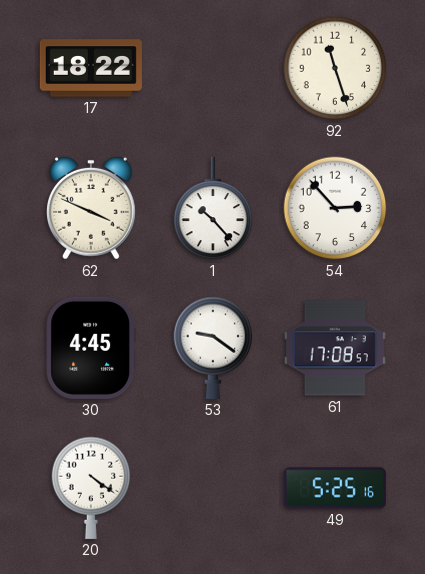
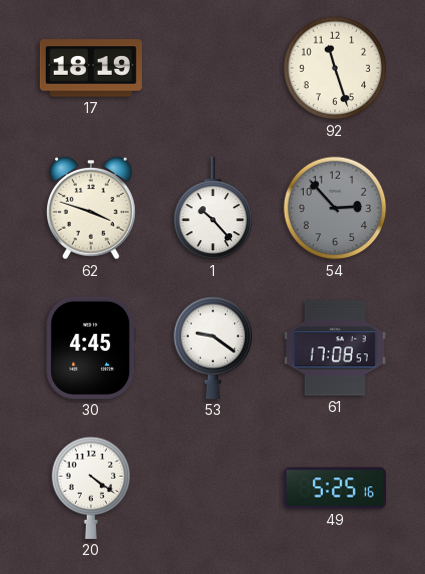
17: 18:22 -> 18:19 (91, 68)
62: 3:49 -> 3:48 (92, 208)
54 dial: white -> grey (335, 208)
